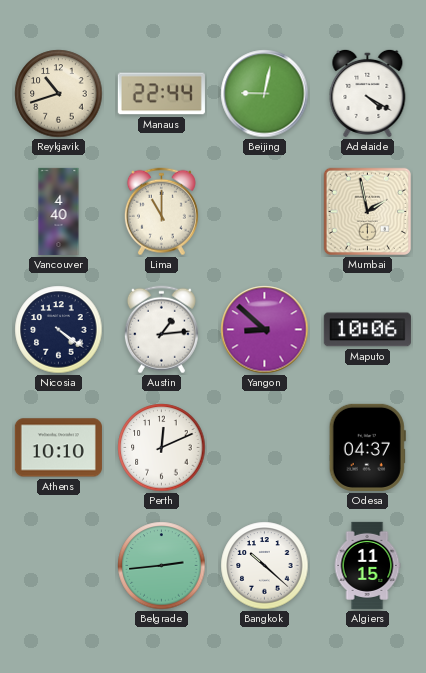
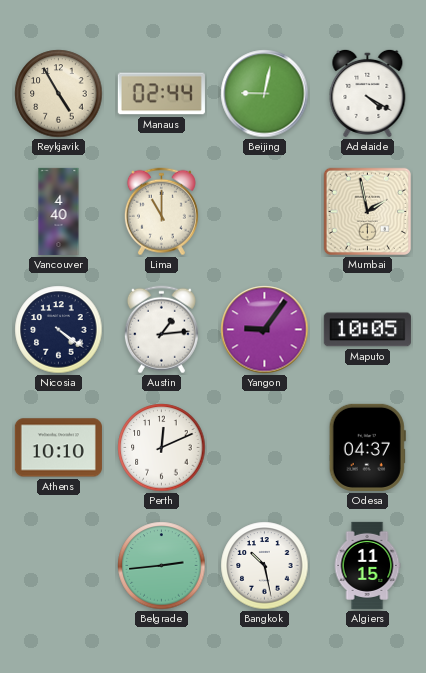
Reykjavik: 10:42 -> 4:55 (59, 94)
Manaus: 22:44 -> 02:44 (161, 94)
Yangon: 8:52 -> 9:06 (265, 330)
Maputo: 10:06 -> 10:05 (367, 330)
Bangkok: 10:22 -> 10:28 (265, 566)
